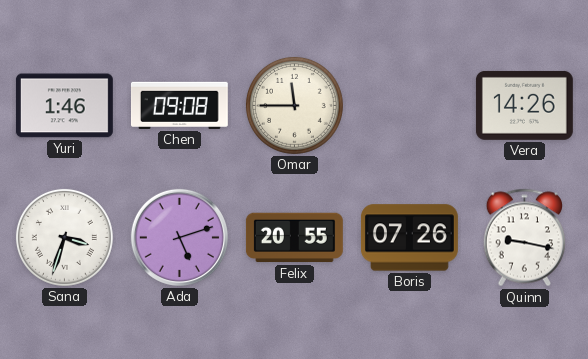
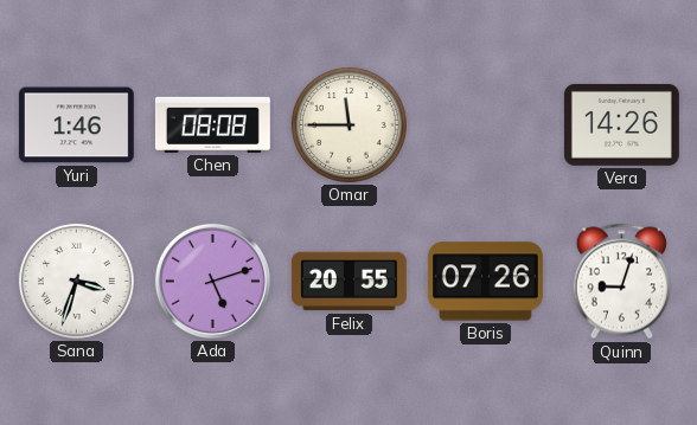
Chen: 09:08 -> 08:08 (212, 124)
Quinn: 9:17 -> 9:03 (621, 282)
